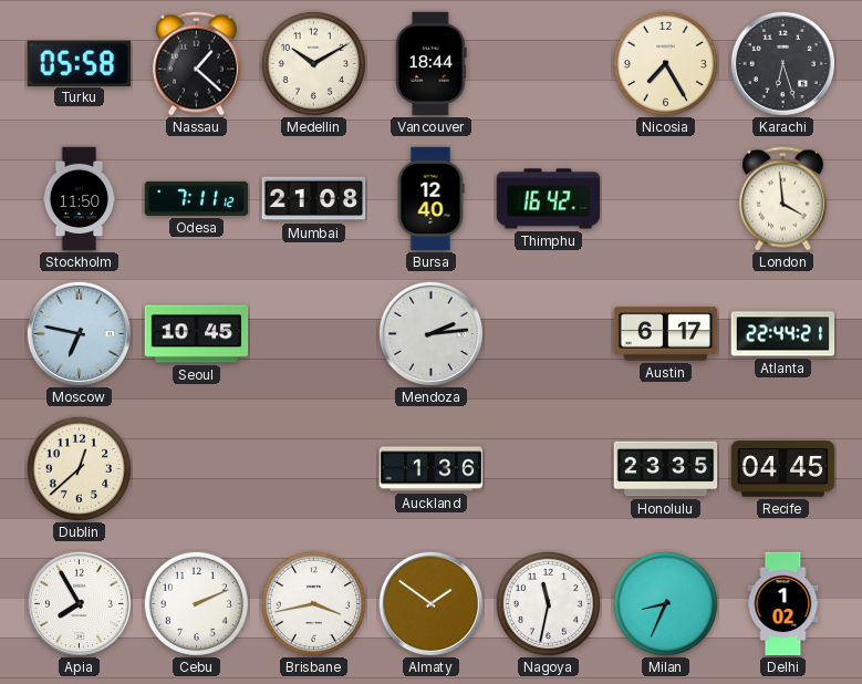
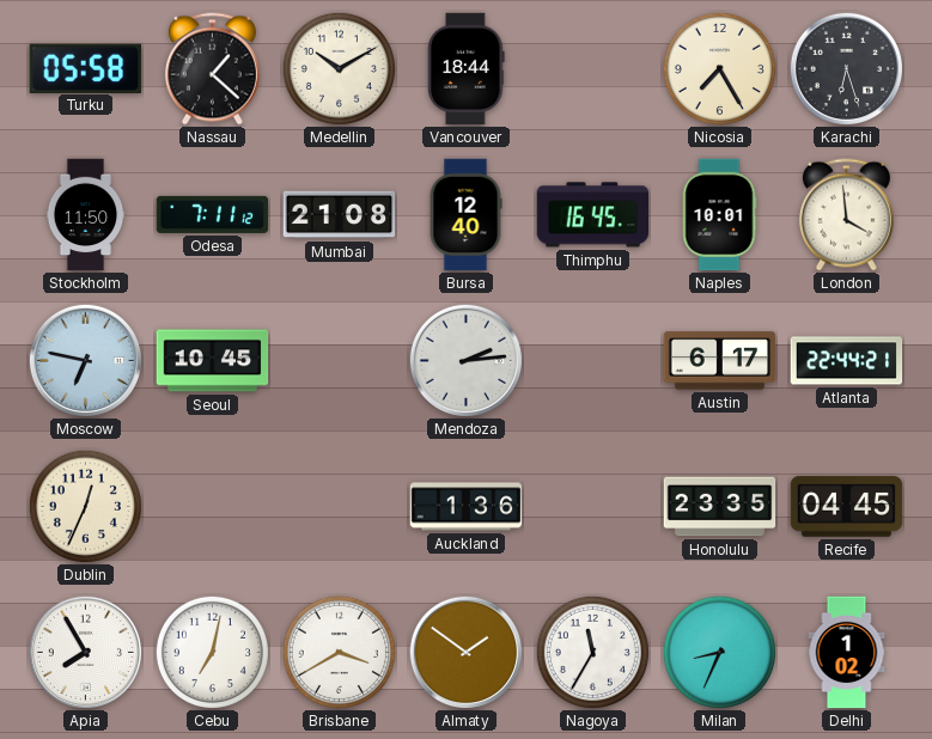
Thimphu: 16:42 -> 16:45 (593, 215)
Naples: none -> 10:01 (719, 215)
Dublin: 12:38 -> 12:34 (85, 506)
Cebu: 2:11 -> 7:02 (212, 652)
Brisbane: 3:43 -> 3:40 (339, 652)
Nagoya: 11:32 -> 11:35 (592, 652)
